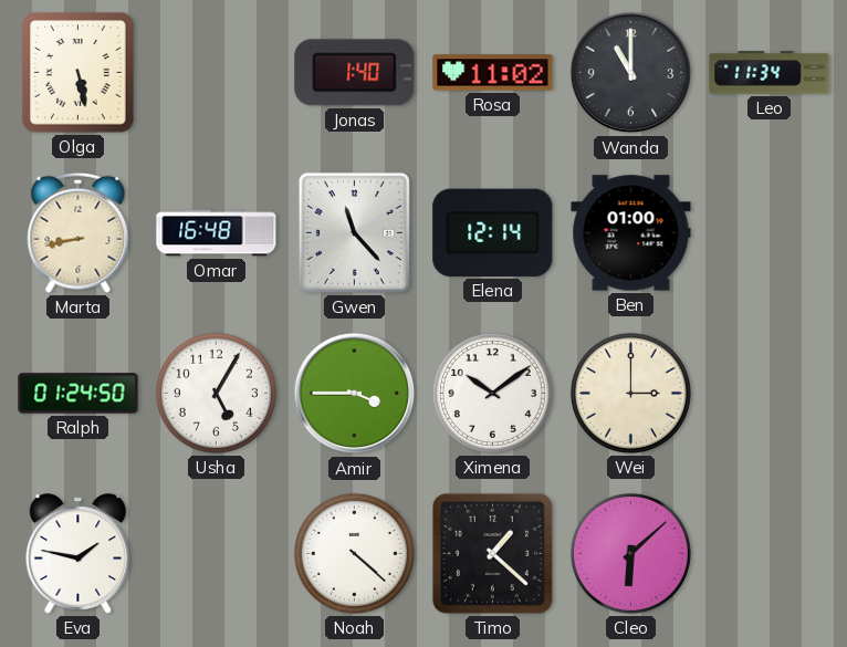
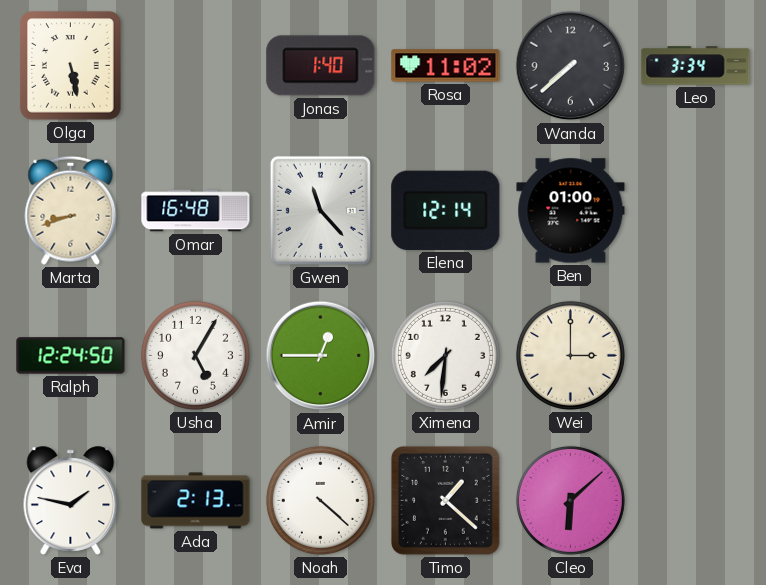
Wanda: 11:00 -> 7:38 (571, 66)
Leo: 11:34 -> 3:34 (696, 66)
Marta: 8:43 -> 8:42 (71, 210)
Ralph: 01:24 -> 12:24 (71, 356)
Amir: 3:45 -> 12:45 (321, 356)
Ximena: 10:09 -> 7:31 (445, 355)
Ada: none -> 2:13 (196, 501)
